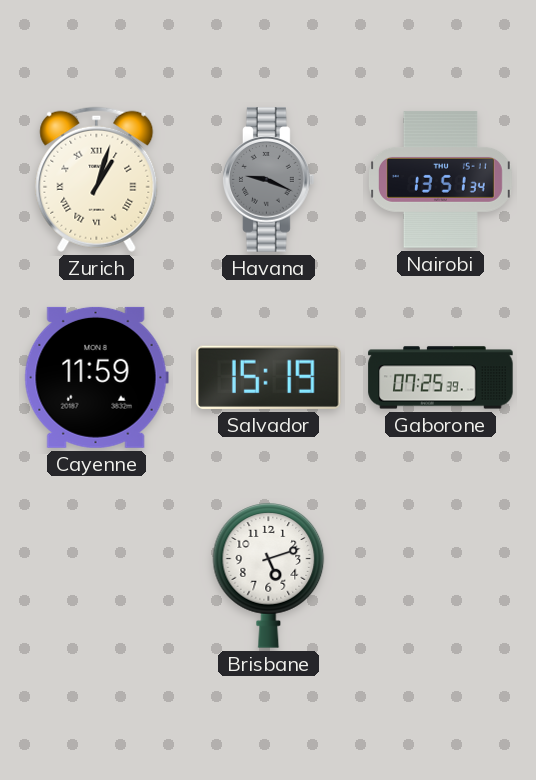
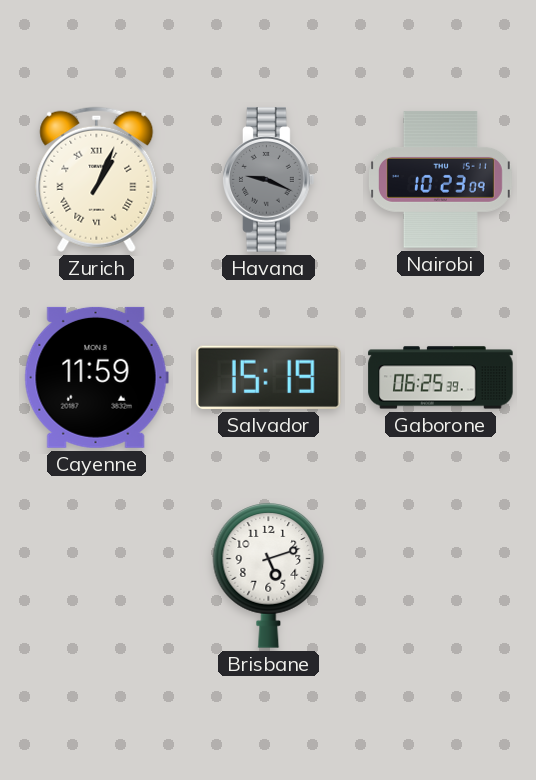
Zurich: 1:03 -> 1:04 (97, 179)
Nairobi: 13:51 -> 10:23 (440, 180)
Gaborone: 07:25 -> 06:25 (441, 378)
